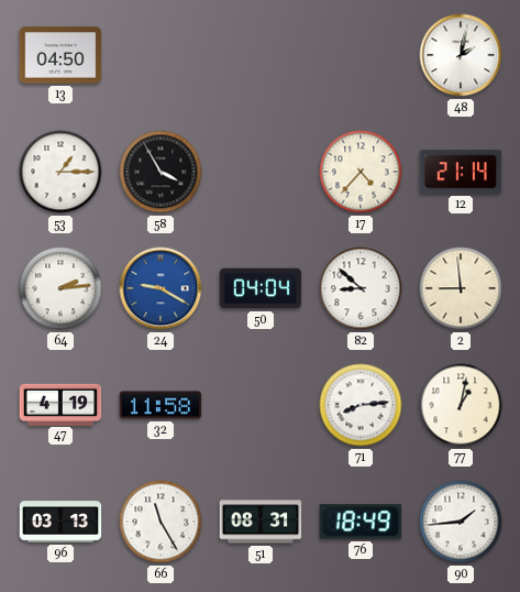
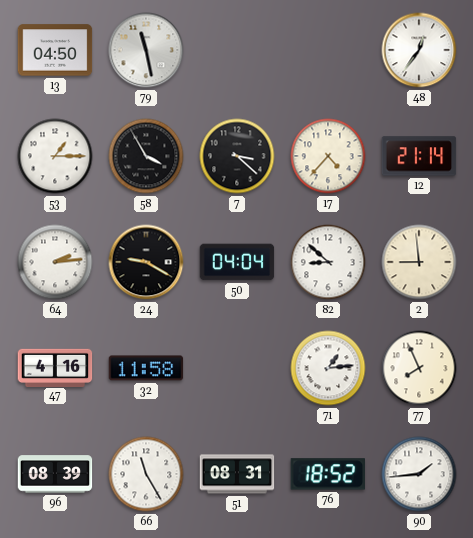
79: none -> 11:28 (146, 50)
48: 2:02 -> 12:36 (419, 50)
7: none -> 3:22 (237, 156)
24 dial: blue -> black (146, 262)
47: 4:19 -> 4:16 (55, 367)
71: 8:14 -> 1:14 (328, 368)
77: 1:02 -> 7:56 (419, 368)
96: 03:13 -> 08:39 (55, 474)
76: 18:49 -> 18:52 (328, 474)
